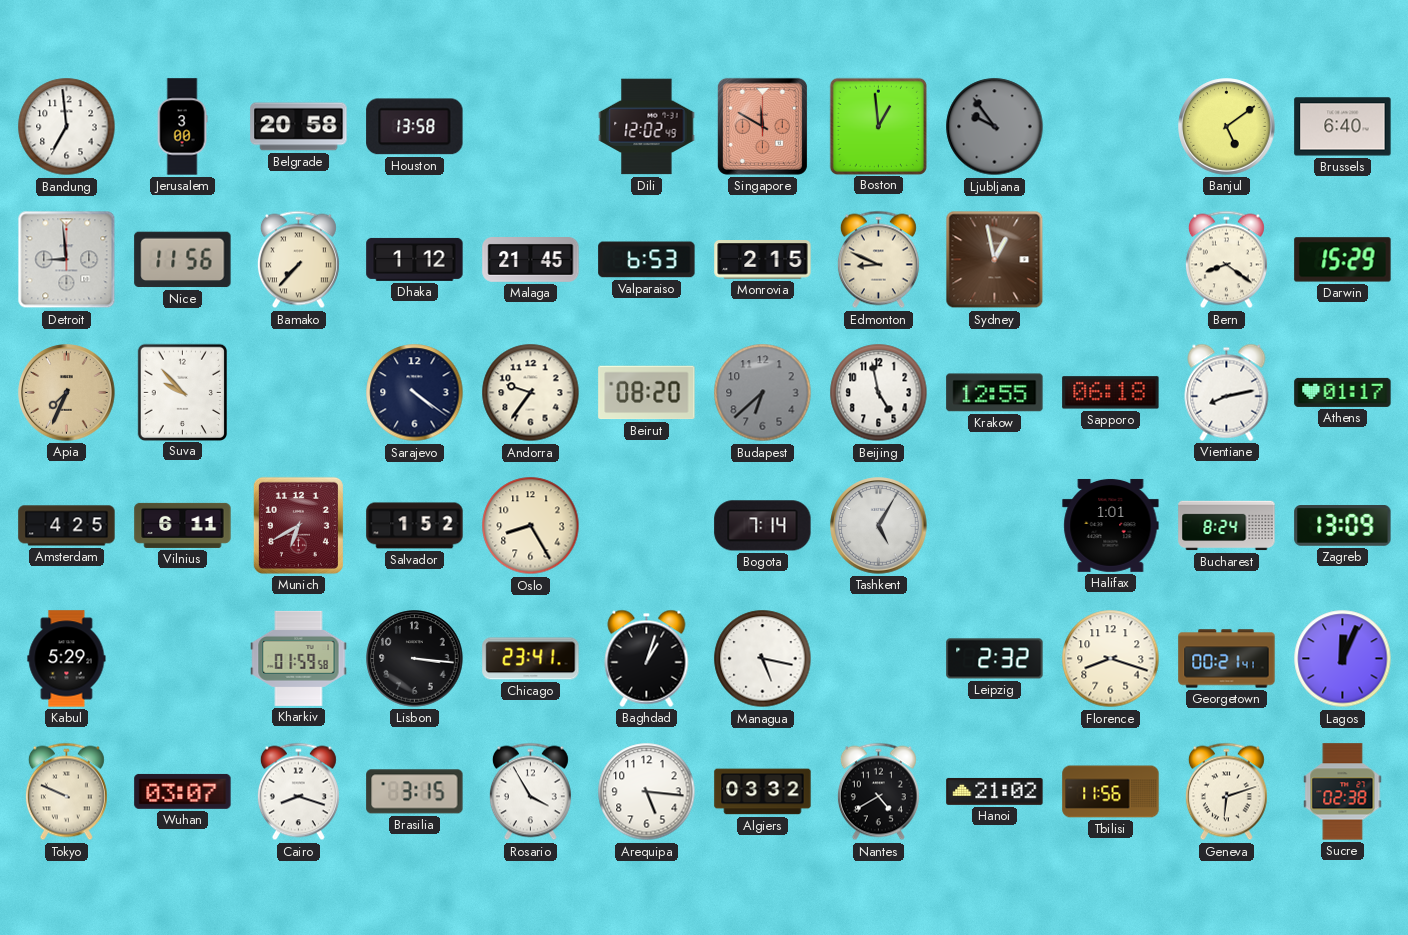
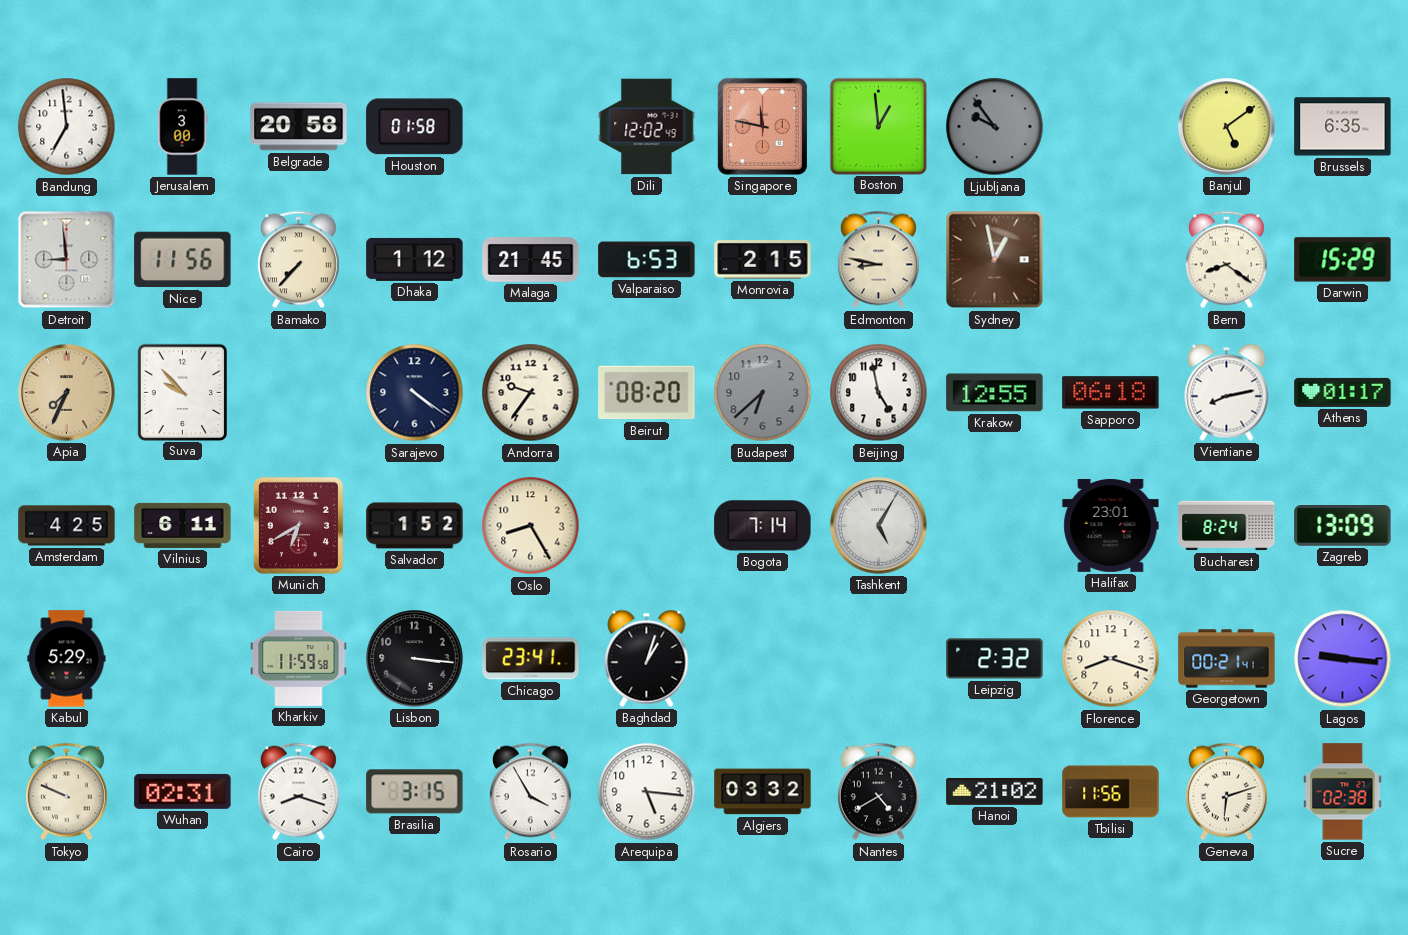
Houston: 13:58 -> 01:58 (415, 127)
Singapore: 11:50 -> 11:47 (762, 126)
Brussels: 6:40 -> 6:35 (1343, 127)
Edmonton: 8:49 -> 8:47 (878, 260)
Halifax: 1:01 -> 23:01 (1111, 525)
Kharkiv: 01:59 -> 11:59 (299, 658)
Managua: 5:17 -> none (763, 659)
Lagos: 12:04 -> 9:16 (1343, 659)
Wuhan: 03:07 -> 02:31 (183, 791)
